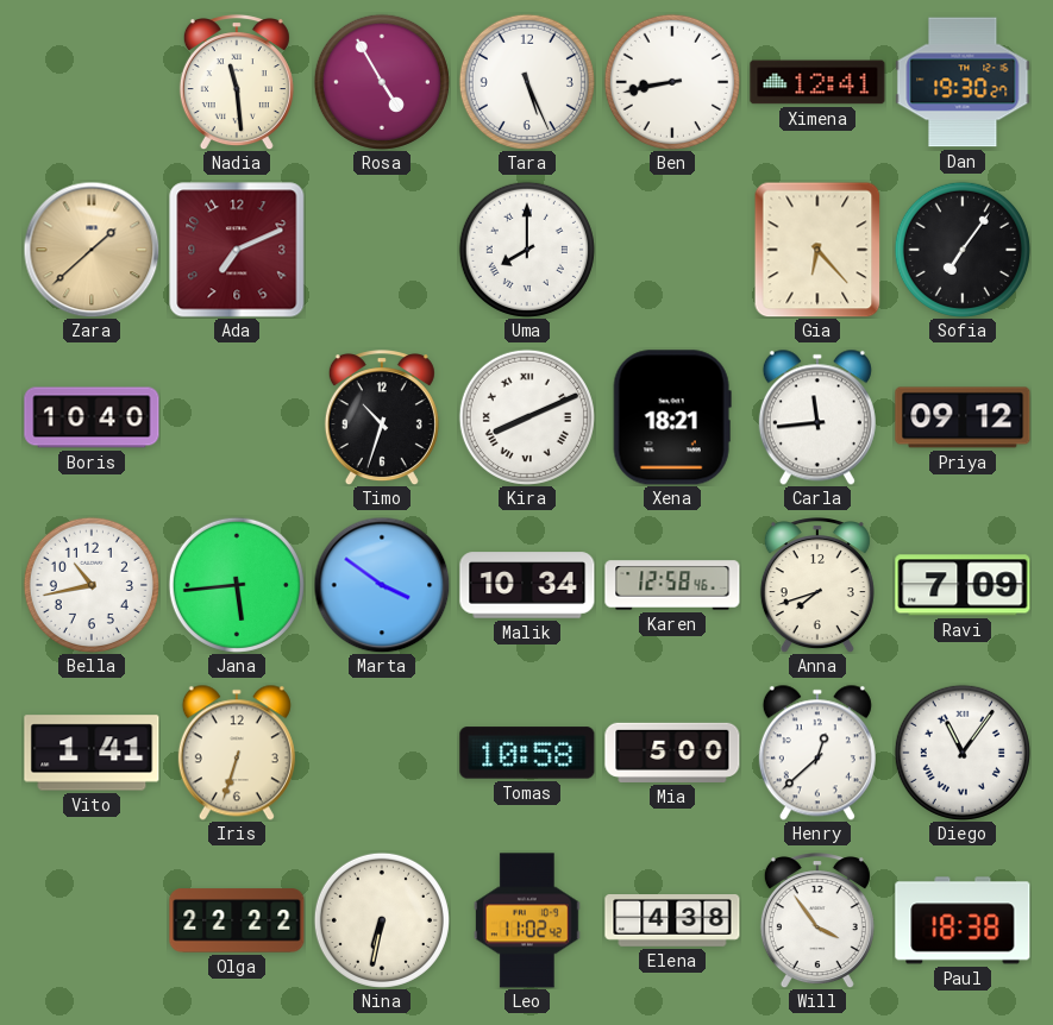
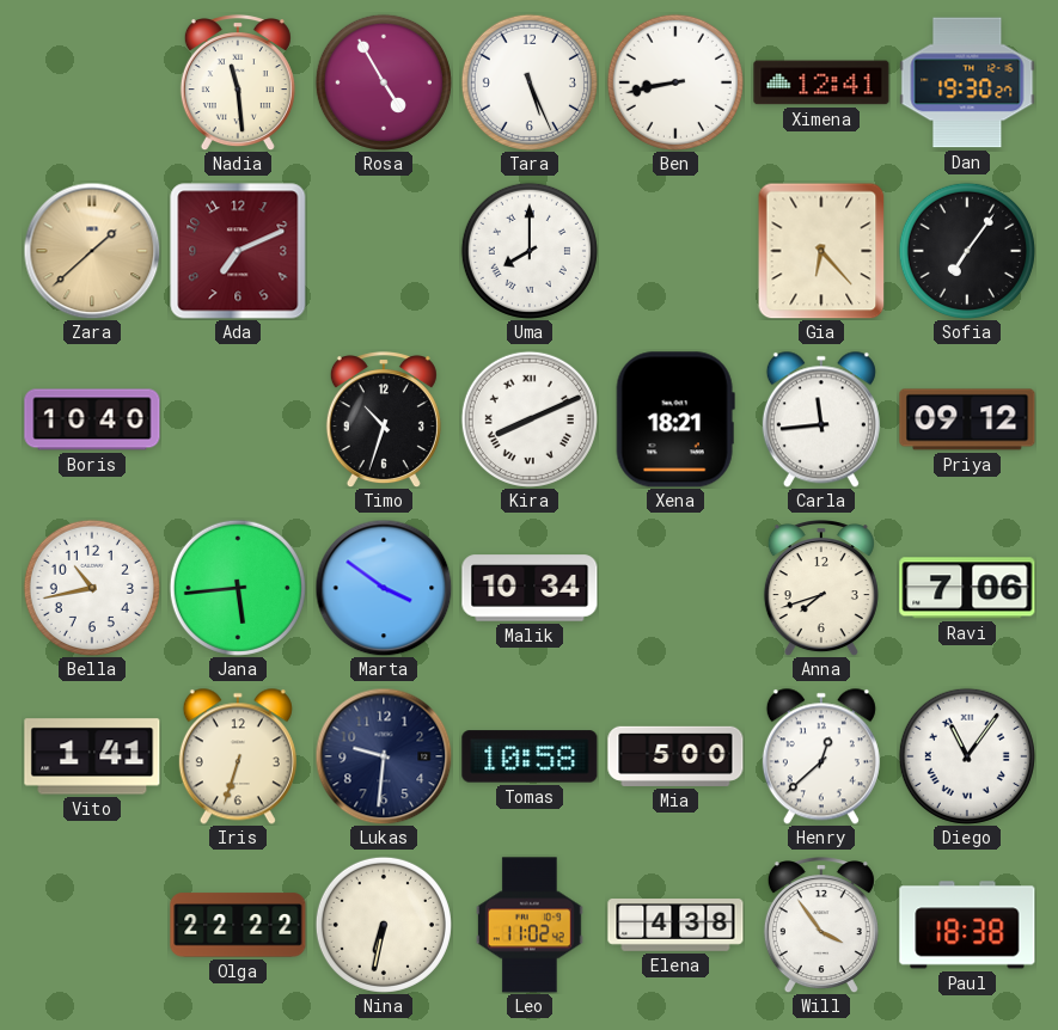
Karen: 12:58 -> none (672, 585)
Ravi: 7:09 -> 7:06 (967, 588)
Lukas: none -> 9:31 (384, 756)
